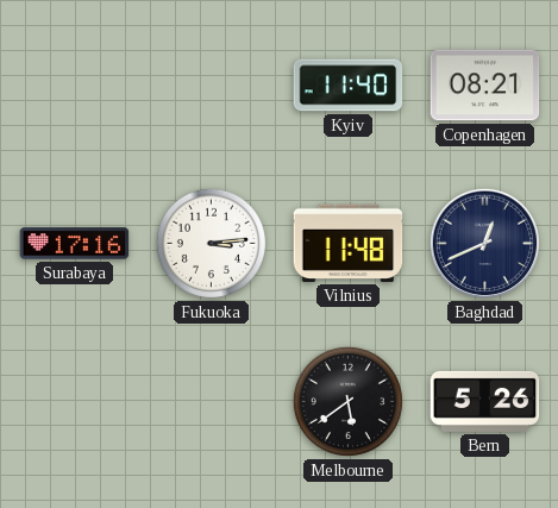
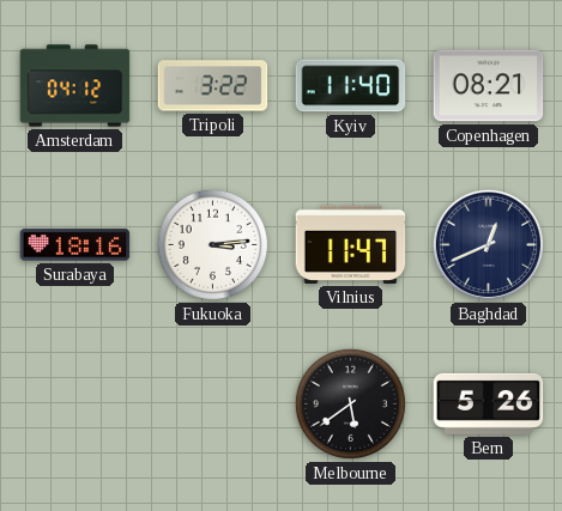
Amsterdam: none -> 04:12 (75, 86)
Tripoli: none -> 3:22 (213, 86)
Surabaya: 17:16 -> 18:16 (75, 245)
Vilnius: 11:48 -> 11:47 (351, 244)
